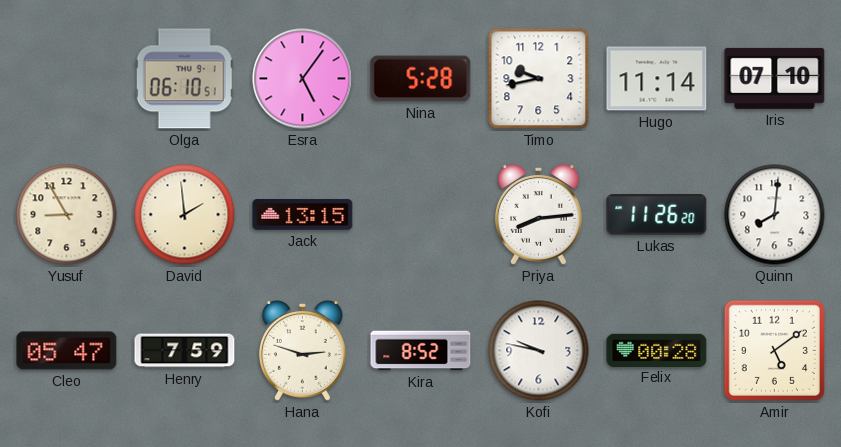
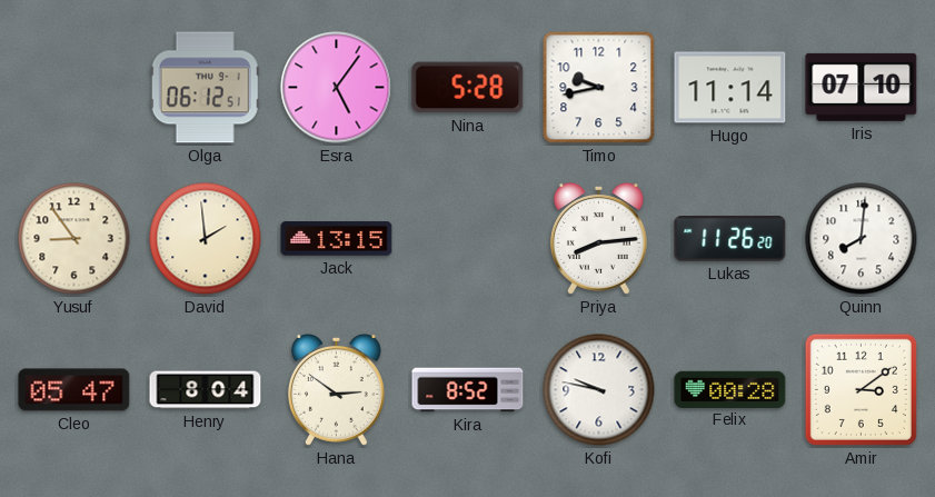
Olga: 06:10 -> 06:12 (205, 88)
Yusuf: 8:55 -> 8:54 (74, 239)
Henry: 7:59 -> 8:04 (206, 390)
Hana: 2:48 -> 2:51 (336, 390)
Amir: 5:09 -> 3:09 (861, 389)
